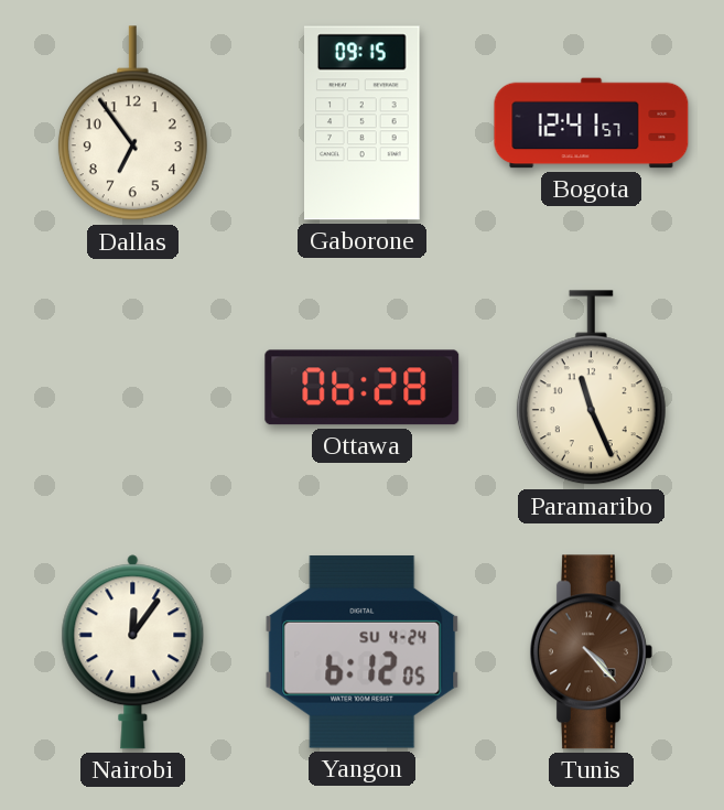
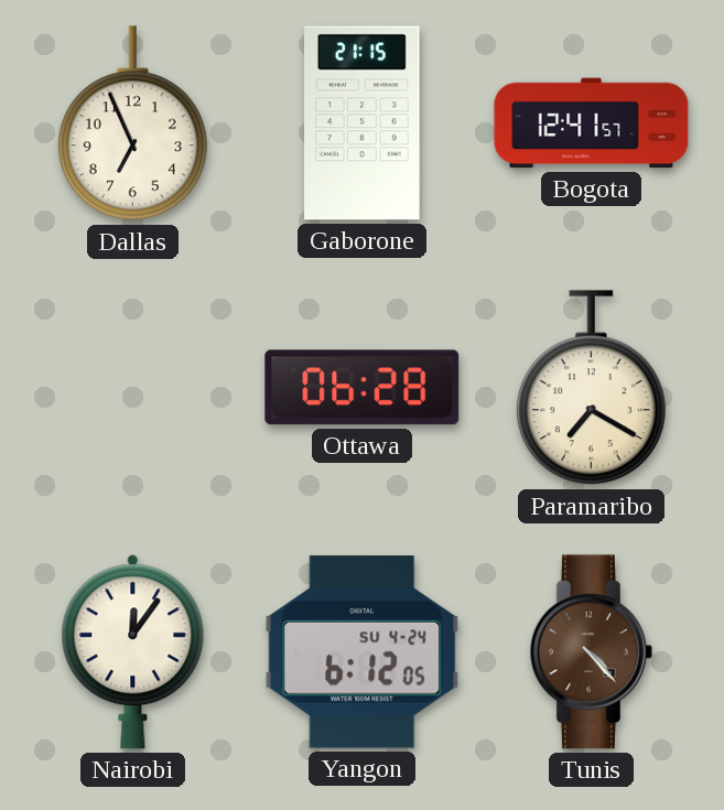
Dallas: 6:54 -> 6:56 (132, 123)
Gaborone: 09:15 -> 21:15 (363, 123)
Paramaribo: 11:26 -> 7:20 (591, 388)
